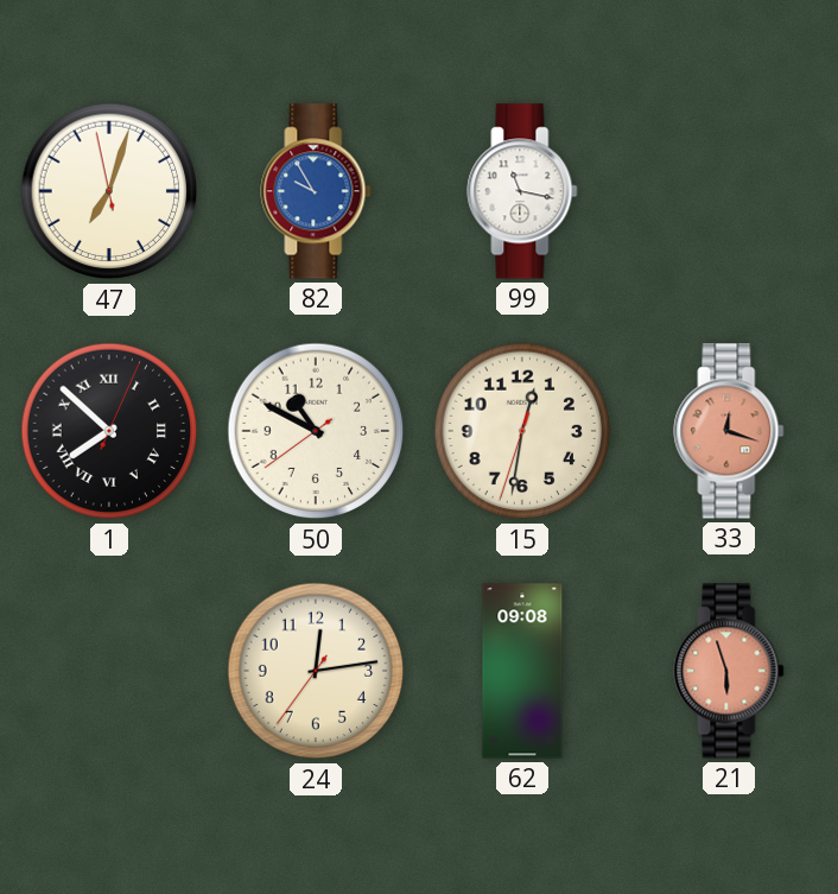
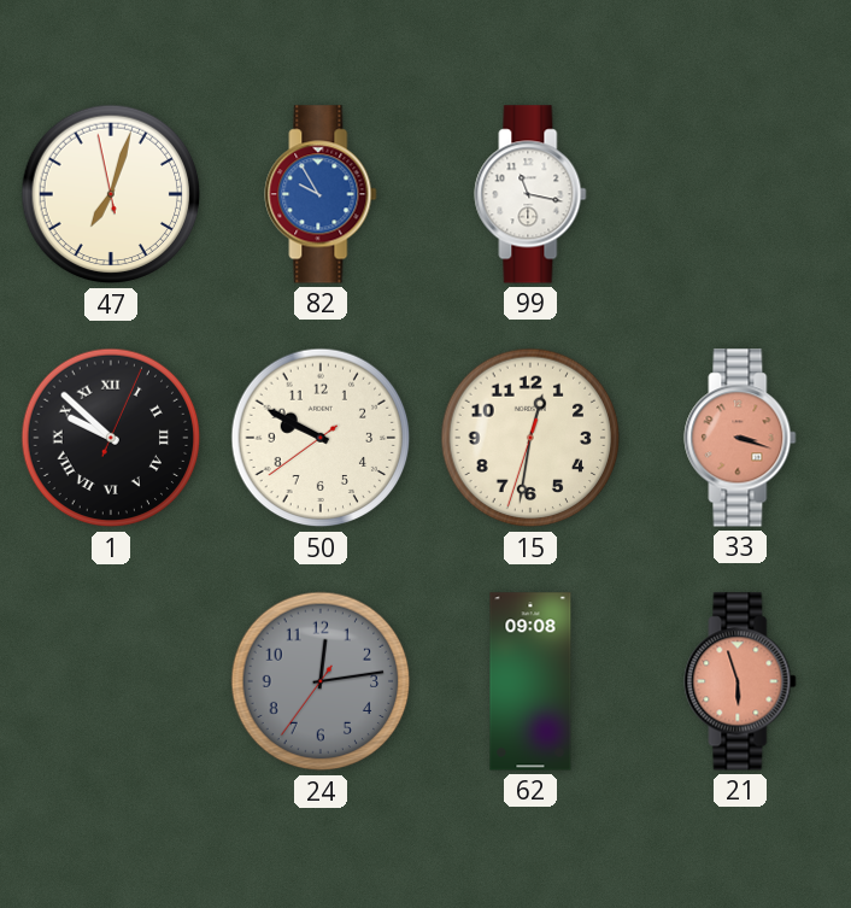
1: 7:52 -> 9:52 (111, 438)
50: 10:49 -> 9:49 (321, 438)
33: 12:18 -> 3:18 (740, 438)
24 dial: cream -> grey (321, 681)
